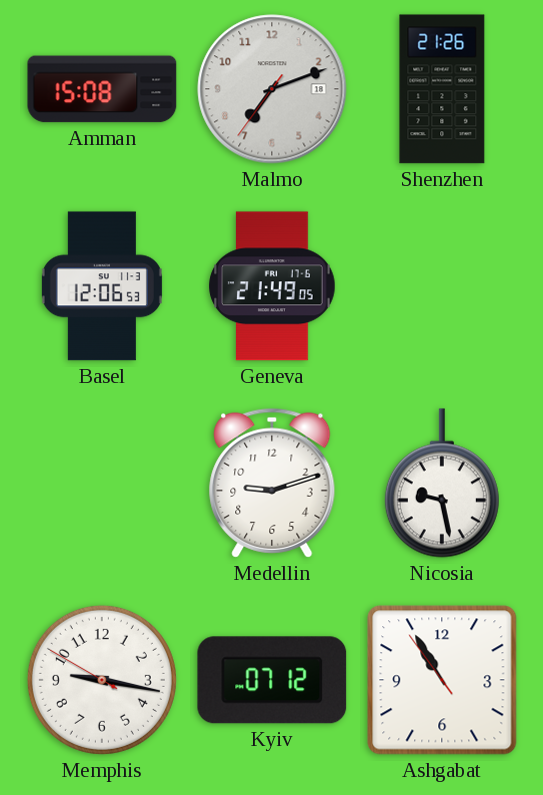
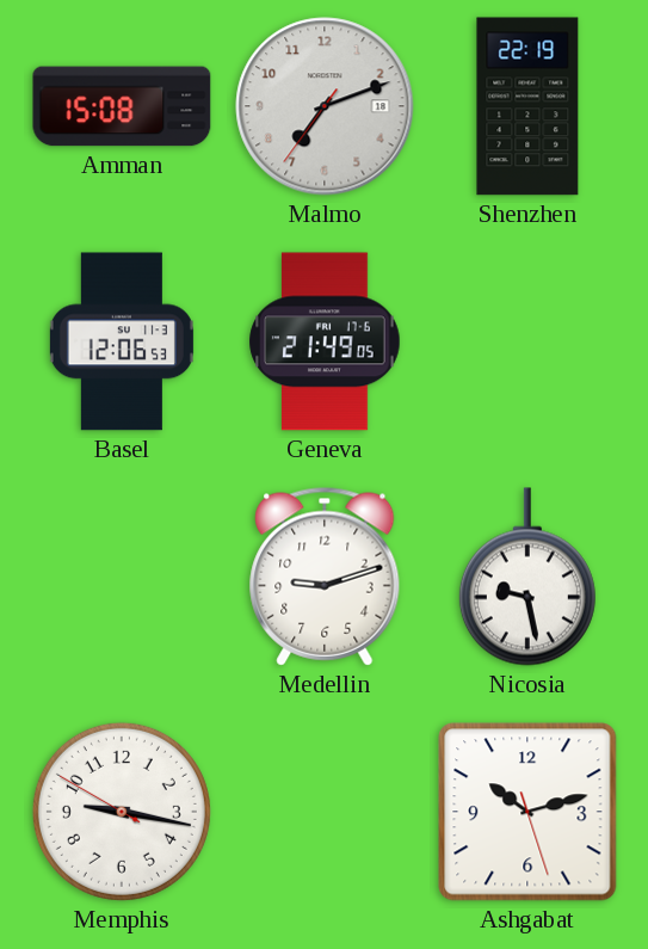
Shenzhen: 21:26 -> 22:19 (527, 106)
Kyiv: 07:12 -> none (272, 680)
Ashgabat: 10:54 -> 10:12 (527, 812)
